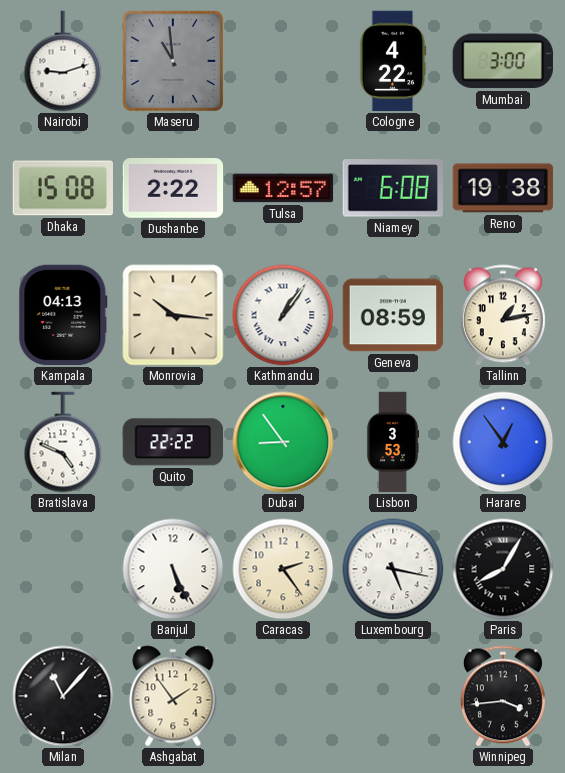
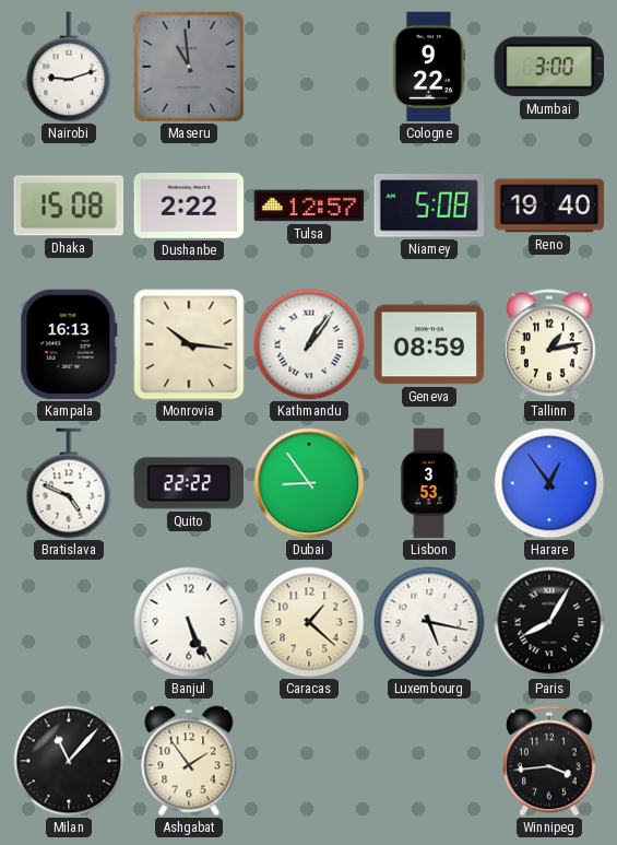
Cologne: 4:22 -> 9:22 (429, 67)
Niamey: 6:08 -> 5:08 (429, 206)
Reno: 19:38 -> 19:40 (549, 206)
Kampala: 04:13 -> 16:13 (69, 344)
Caracas: 2:24 -> 1:22 (309, 622)
